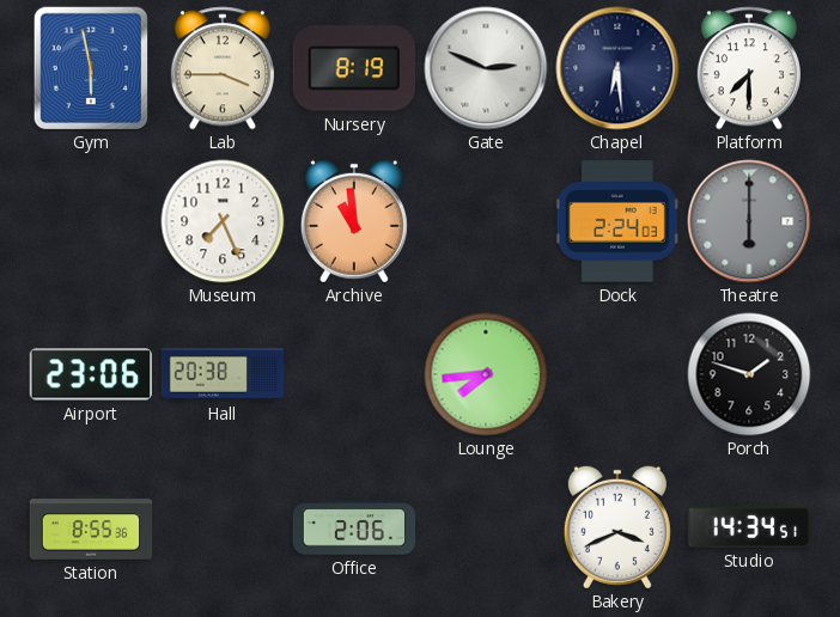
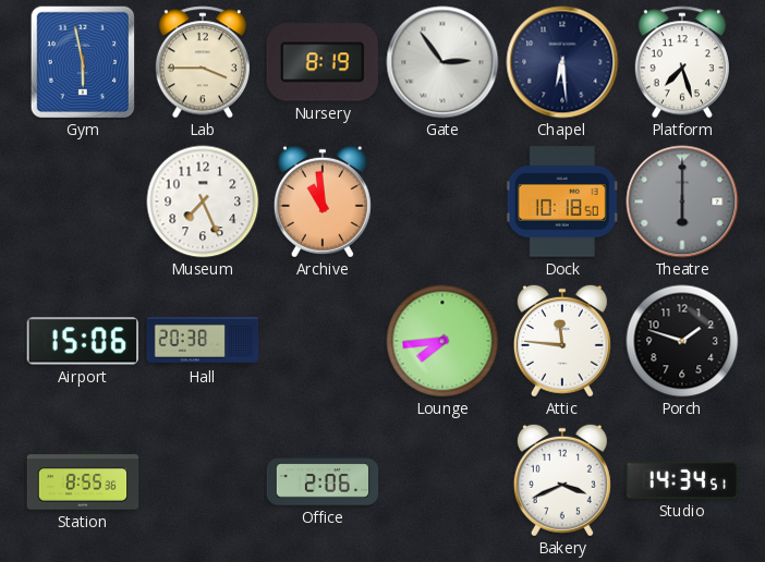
Gate: 2:49 -> 2:54 (442, 62)
Platform: 7:30 -> 7:27 (682, 62)
Dock: 2:24 -> 10:18 (562, 201)
Airport: 23:06 -> 15:06 (82, 341)
Attic: none -> 11:46 (562, 341)
